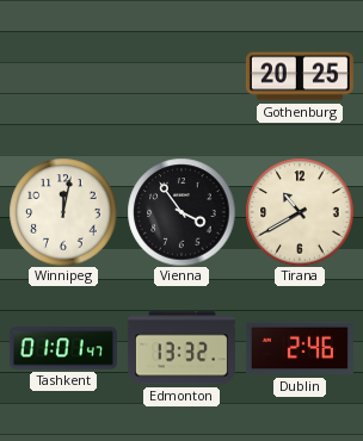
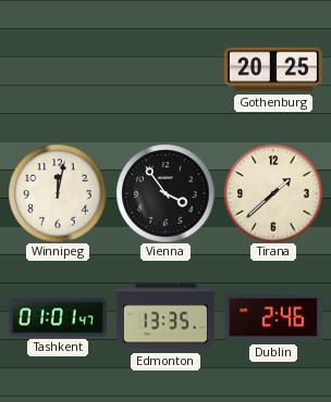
Tirana: 10:40 -> 1:38 (273, 193)
Edmonton: 13:32 -> 13:35 (165, 317)
